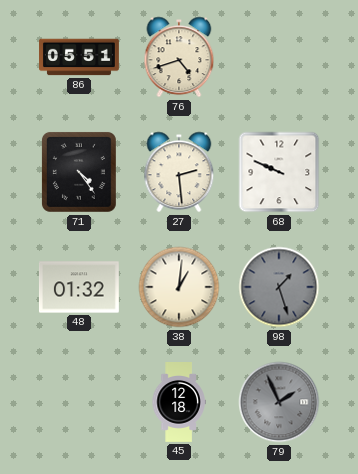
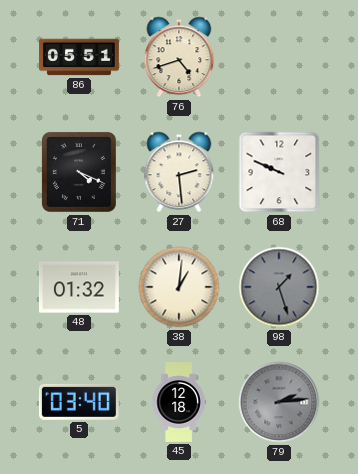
71: 4:24 -> 4:19 (79, 172)
5: none -> 03:40 (79, 402)
79: 1:56 -> 2:14 (279, 402)
